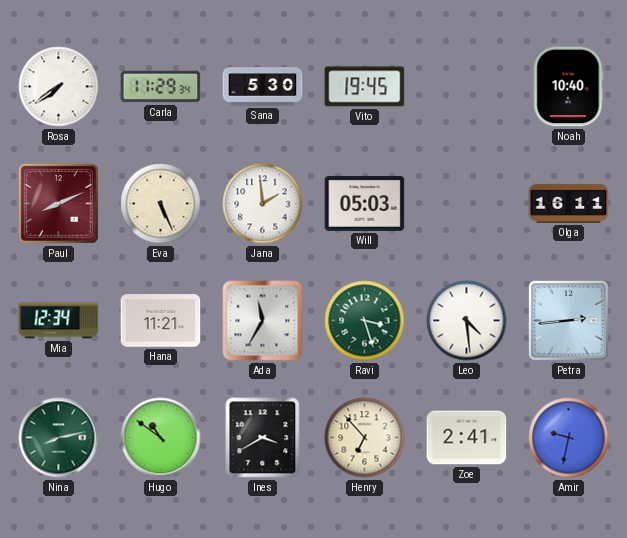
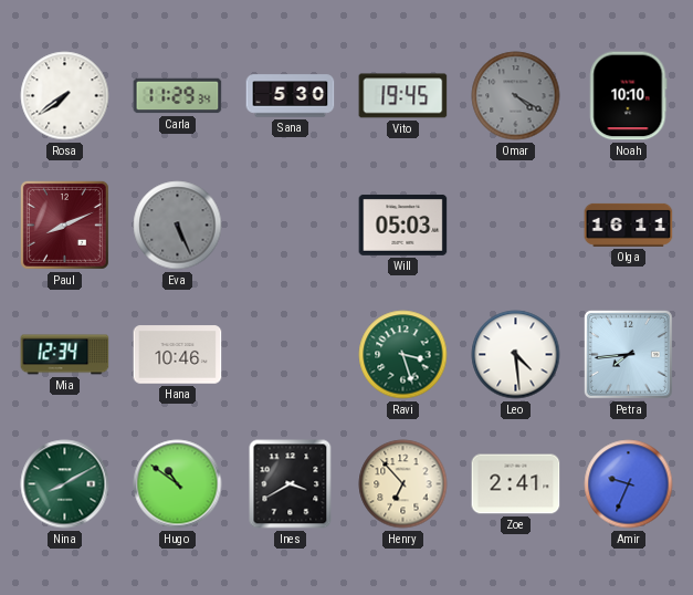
Omar: none -> 4:20 (516, 96)
Noah: 10:40 -> 10:10 (629, 96)
Eva dial: cream -> grey (178, 226)
Jana: 1:59 -> none (263, 204)
Hana: 11:21 -> 10:46 (178, 355)
Ada: 11:35 -> none (263, 321)
Petra: 2:44 -> 7:44 (628, 354)
Nina: 8:13 -> 8:10 (65, 484)
Amir: 9:32 -> 9:34 (629, 484)
